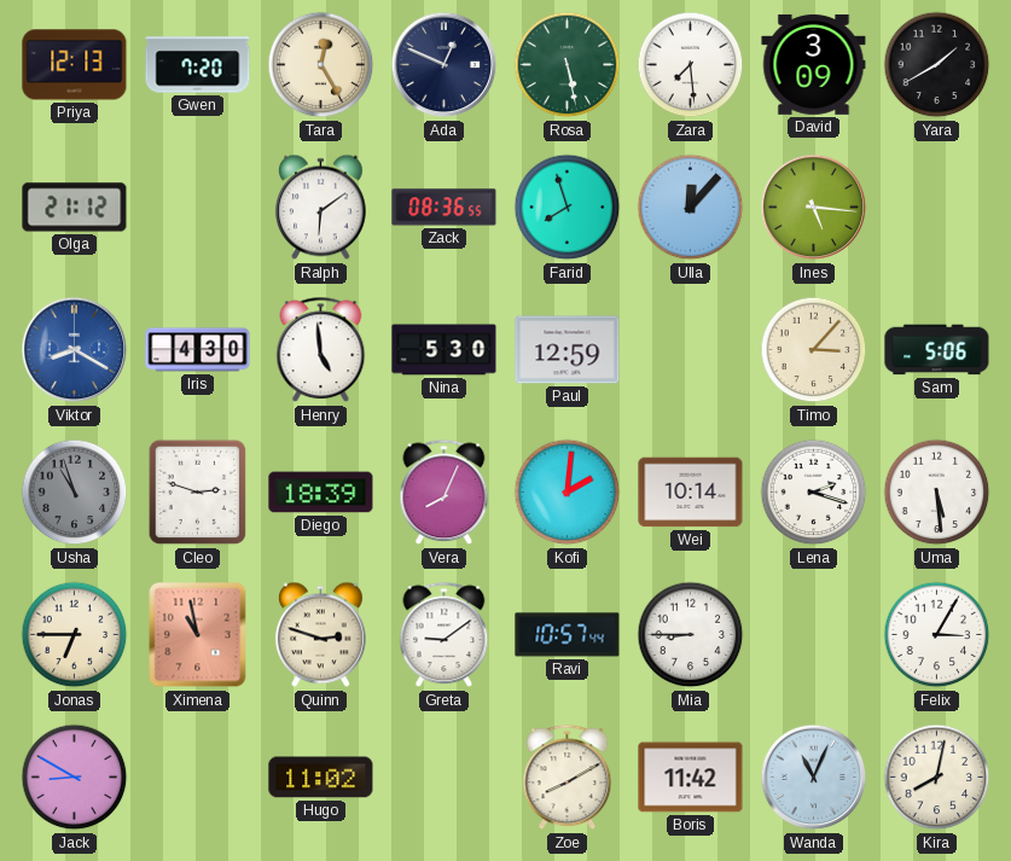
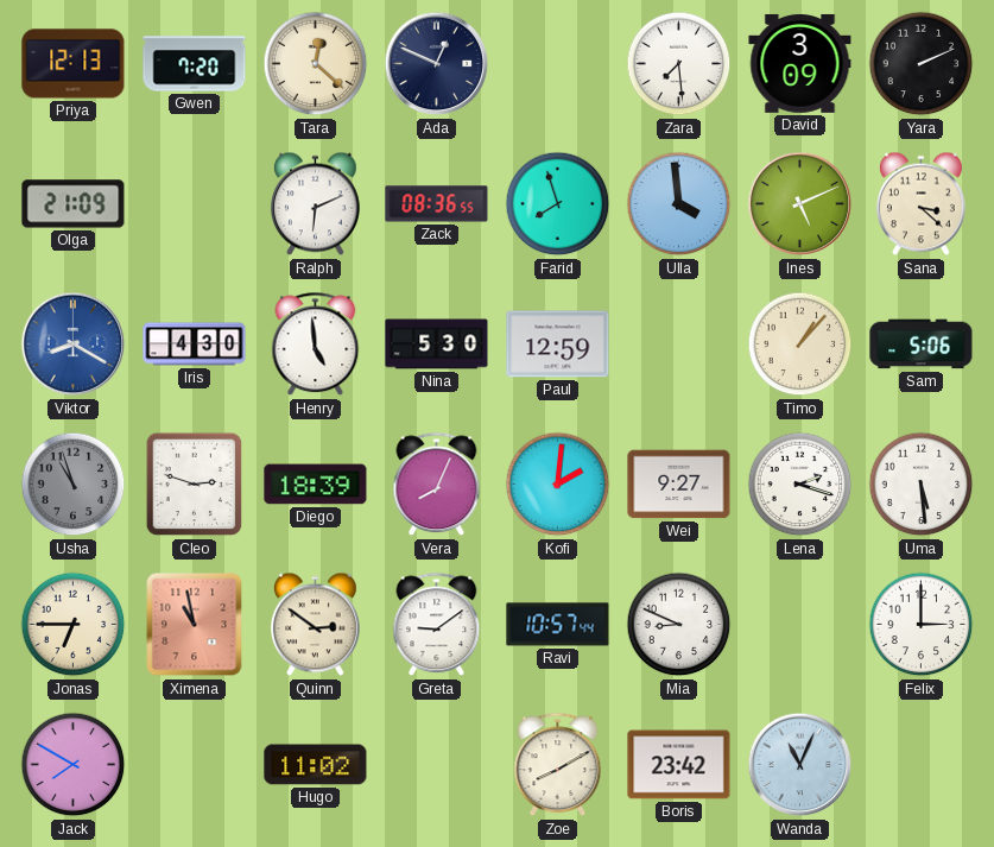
Tara: 12:25 -> 12:22 (316, 64)
Rosa: 5:28 -> none (568, 65)
Yara: 1:40 -> 2:11 (922, 64)
Olga: 21:12 -> 21:09 (74, 204)
Ralph: 6:09 -> 6:11 (316, 204)
Ulla: 12:07 -> 3:59 (679, 204)
Ines: 5:16 -> 5:11 (800, 204)
Sana: none -> 3:22 (922, 204)
Timo: 3:07 -> 1:07 (800, 345)
Wei: 10:14 -> 9:27 (679, 485)
Quinn: 2:48 -> 2:51 (316, 625)
Mia: 8:45 -> 8:49 (679, 625)
Felix: 3:05 -> 3:00 (922, 625)
Jack: 8:50 -> 7:50 (74, 765)
Boris: 11:42 -> 23:42 (679, 765)
Kira: 8:02 -> none (937, 778)
